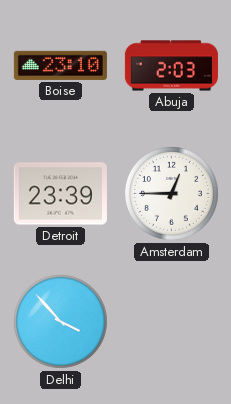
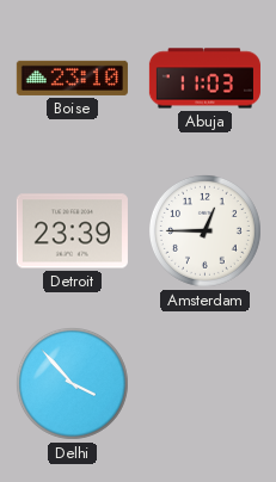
Abuja: 2:03 -> 11:03 (204, 79)
